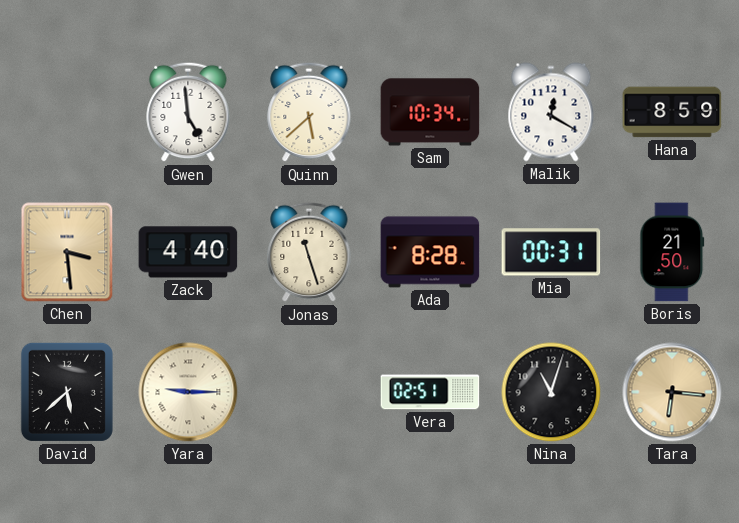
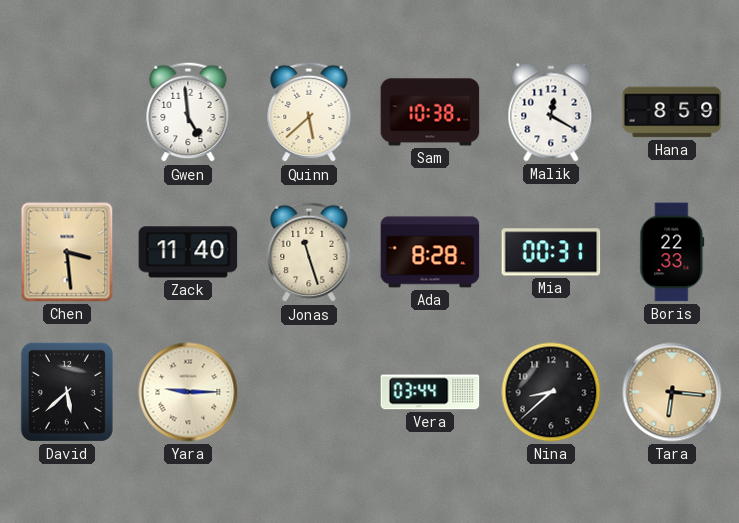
Sam: 10:34 -> 10:38 (430, 112)
Zack: 4:40 -> 11:40 (188, 252)
Boris: 21:50 -> 22:33 (672, 252)
Vera: 02:51 -> 03:44 (430, 392)
Nina: 11:03 -> 8:38 (551, 392)
